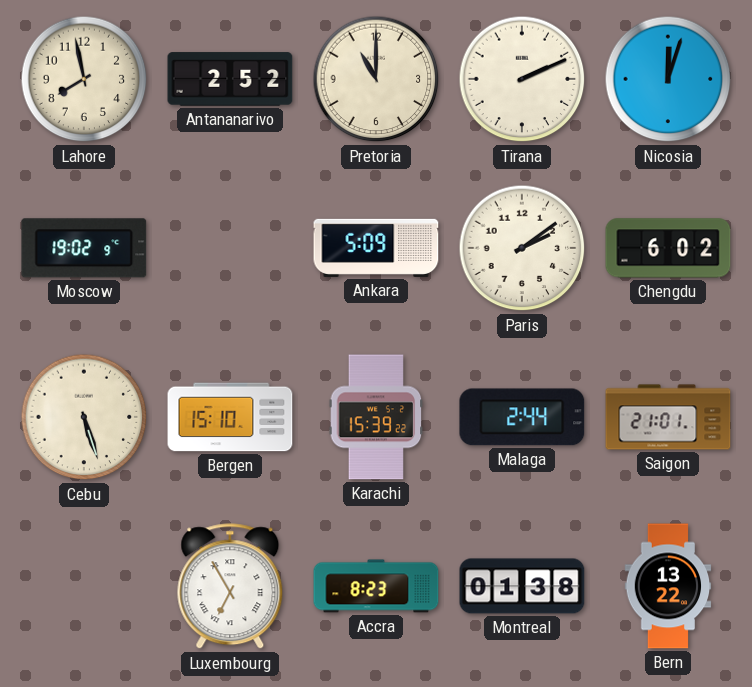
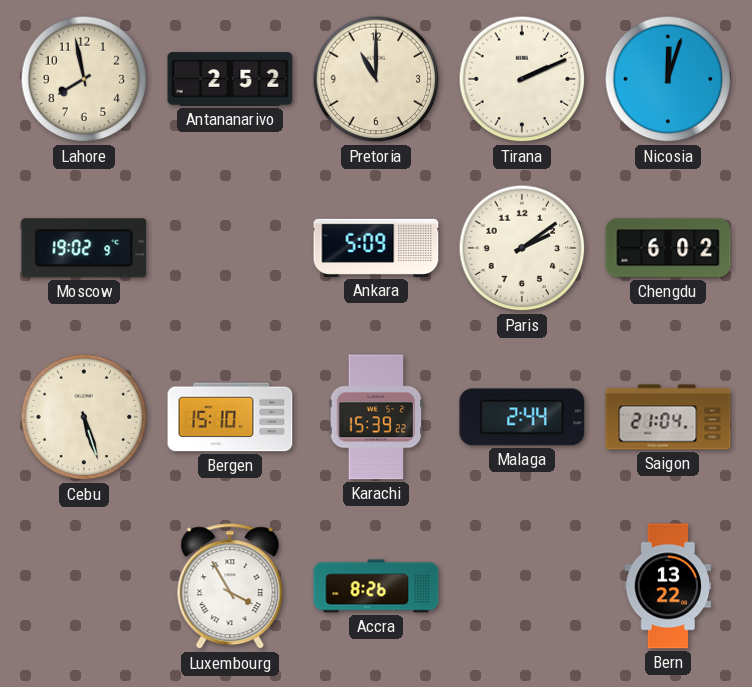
Saigon: 21:01 -> 21:04 (668, 417)
Luxembourg: 6:55 -> 3:55 (230, 587)
Accra: 8:23 -> 8:26 (376, 586)
Montreal: 01:38 -> none (522, 586)
